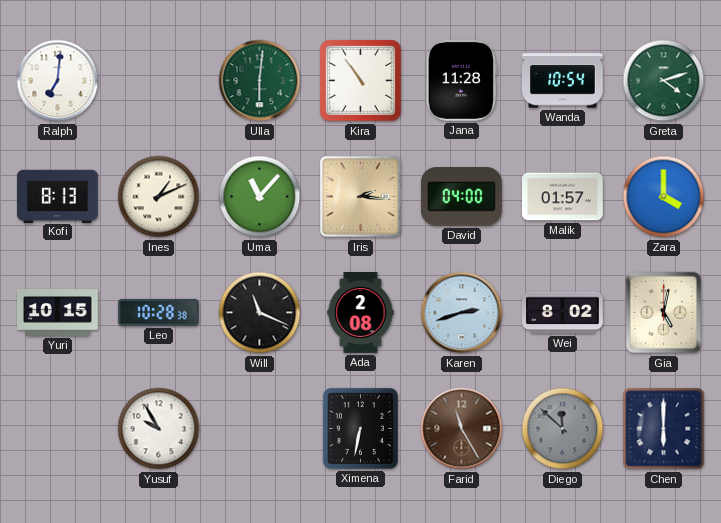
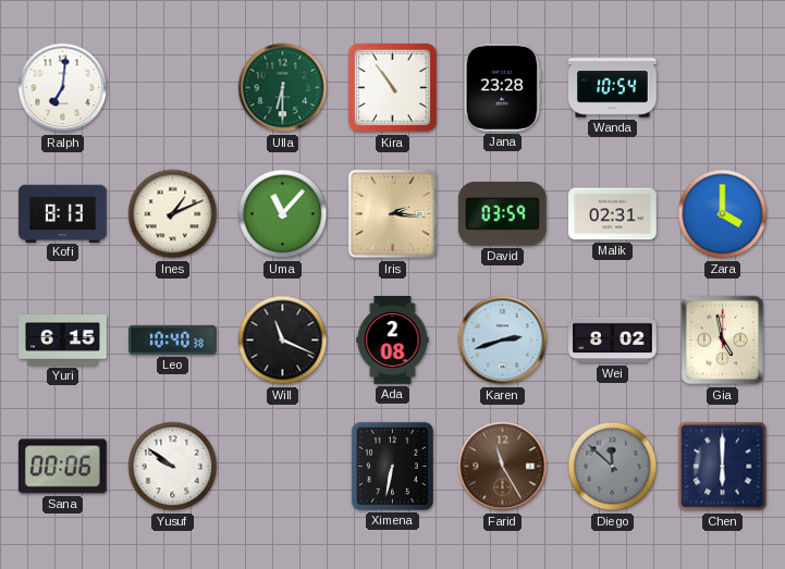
Ulla: 6:01 -> 6:30 (283, 88)
Jana: 11:28 -> 23:28 (502, 88)
Greta: 4:12 -> none (664, 81)
David: 04:00 -> 03:59 (502, 214)
Malik: 01:57 -> 02:31 (613, 214)
Yuri: 10:15 -> 6:15 (63, 341)
Leo: 10:28 -> 10:40 (173, 339)
Gia: 5:02 -> 4:58 (723, 341)
Sana: none -> 00:06 (62, 467)
Yusuf: 9:55 -> 9:51 (173, 467)
